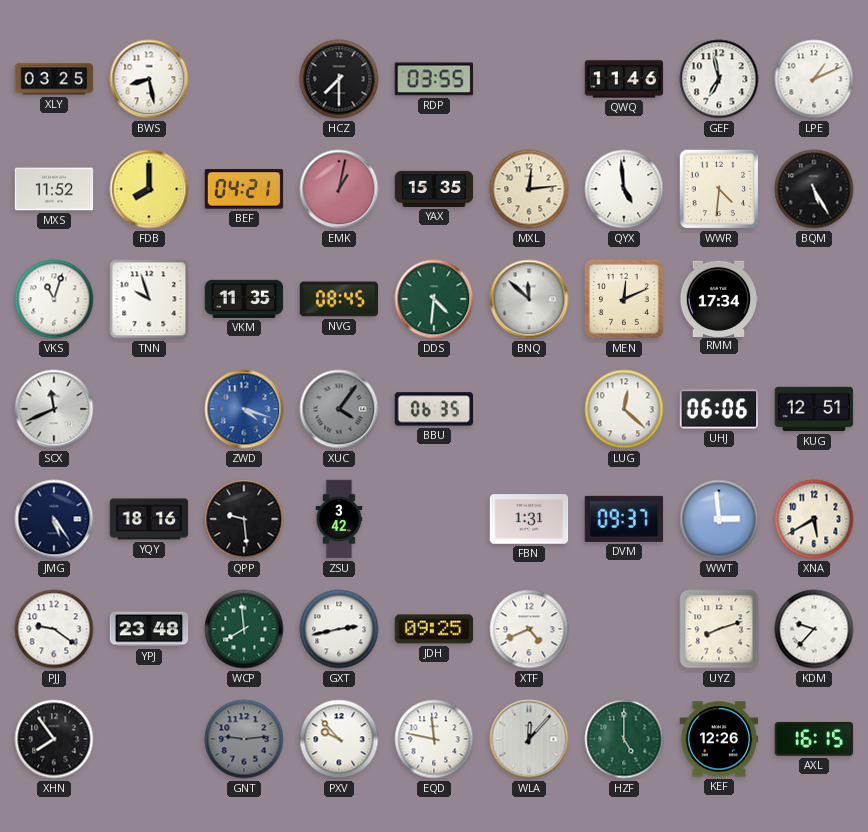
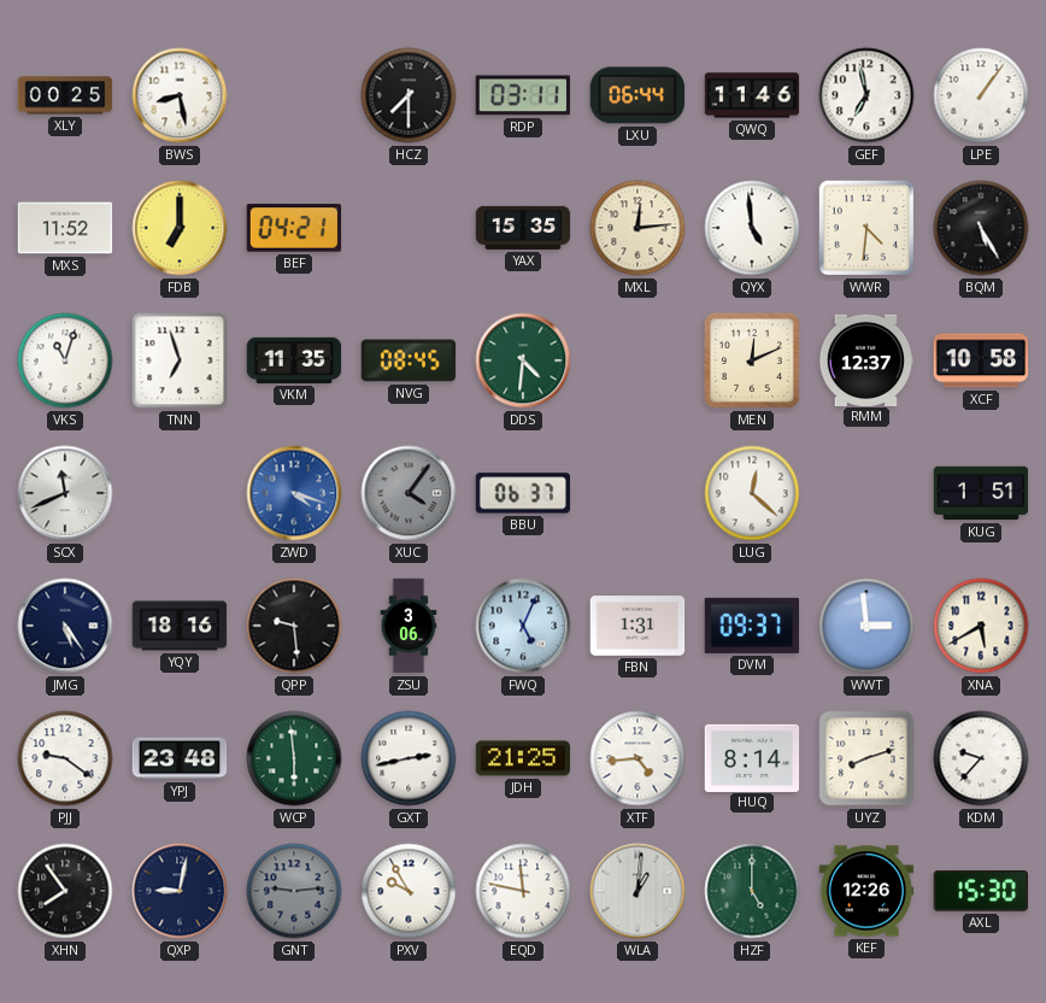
XLY: 03:25 -> 00:25 (65, 95)
RDP: 03:55 -> 03:11 (522, 95)
LXU: none -> 06:44 (637, 95)
LPE: 1:11 -> 1:06 (981, 95)
FDB: 8:00 -> 7:00 (180, 228)
EMK: 1:02 -> none (339, 189)
TNN: 9:57 -> 6:57 (180, 360)
BNQ: 11:52 -> none (529, 299)
RMM: 17:34 -> 12:37 (866, 359)
XCF: none -> 10:58 (981, 360)
BBU: 06:35 -> 06:37 (523, 493)
UHJ: 06:06 -> none (719, 409)
KUG: 12:51 -> 1:51 (981, 493)
ZSU: 3:42 -> 3:06 (409, 626)
FWQ: none -> 5:04 (523, 626)
WCP: 7:59 -> 5:59 (294, 758)
JDH: 09:25 -> 21:25 (523, 758)
XTF: 4:41 -> 4:44 (637, 758)
HUQ: none -> 8:14 (752, 757)
QXP: none -> 9:02 (180, 891)
PXV: 9:53 -> 9:55 (409, 891)
WLA: 12:07 -> 1:01 (637, 891)
AXL: 16:15 -> 15:30 (981, 891)
